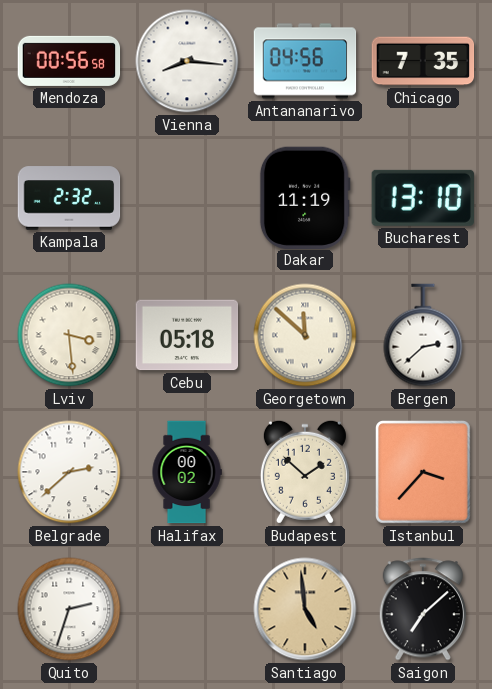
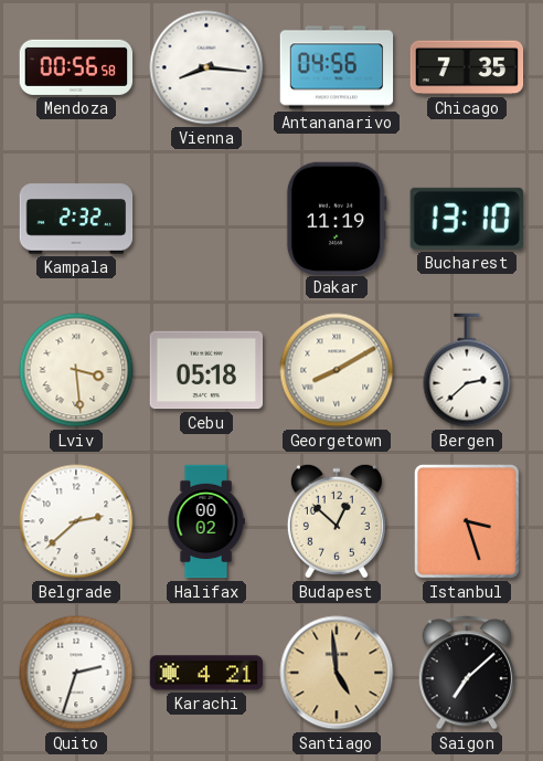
Georgetown: 11:52 -> 8:10 (337, 370)
Budapest: 1:52 -> 12:52 (337, 521)
Istanbul: 3:37 -> 3:27 (468, 522)
Karachi: none -> 4:21 (206, 673)
